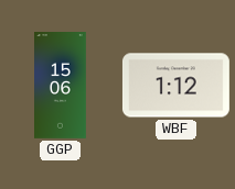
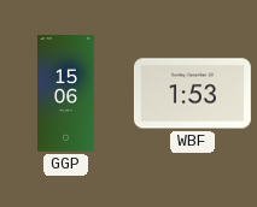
WBF: 1:12 -> 1:53 (192, 94)
